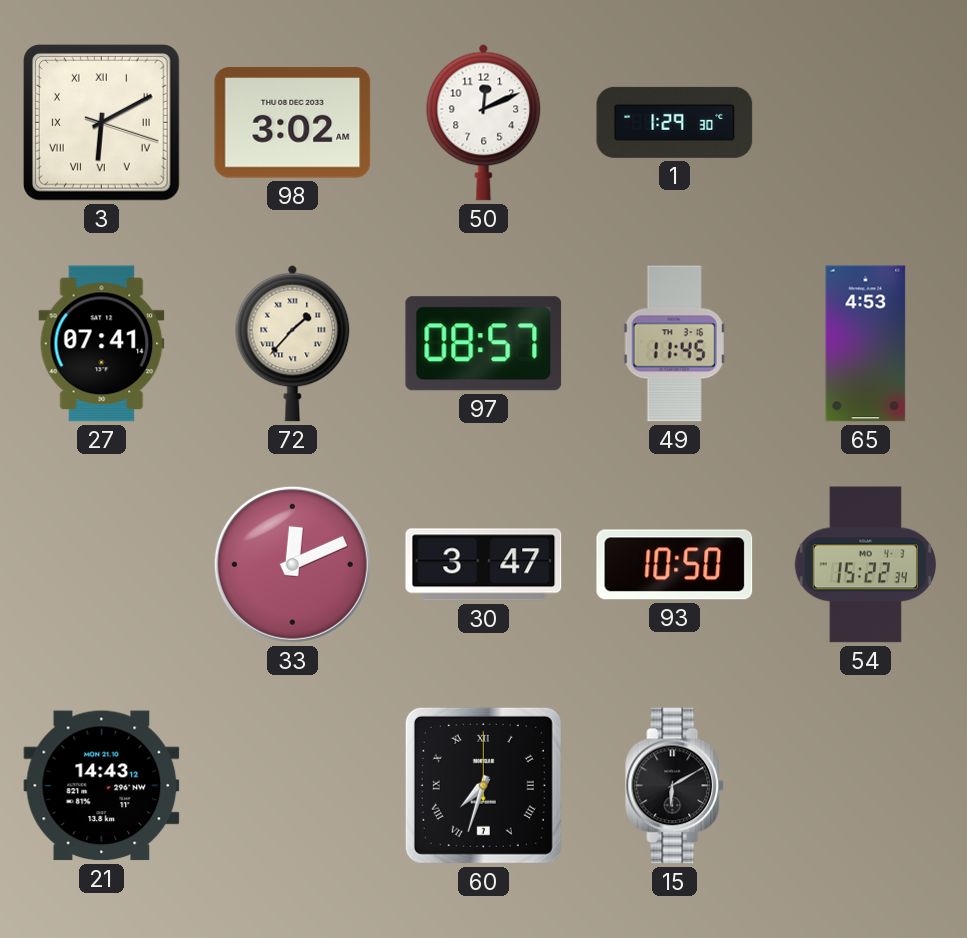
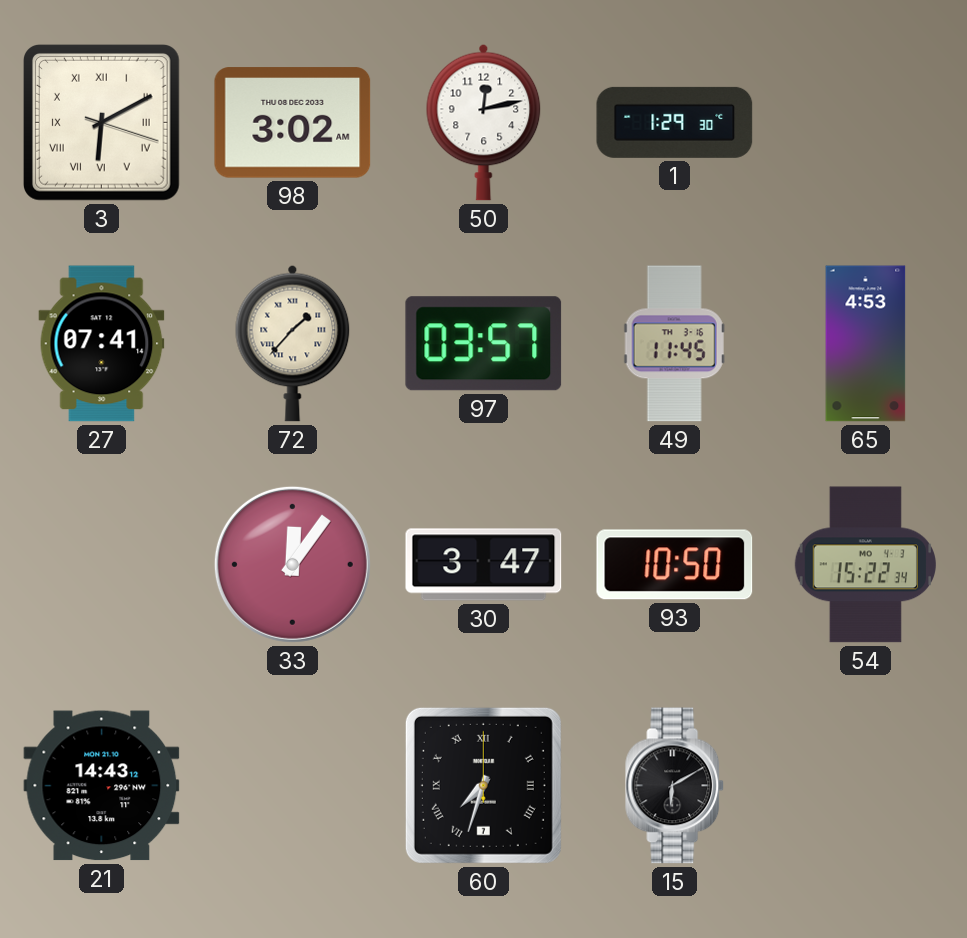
50: 12:11 -> 12:13 (484, 122)
97: 08:57 -> 03:57 (484, 344)
33: 12:11 -> 12:06 (292, 564)
